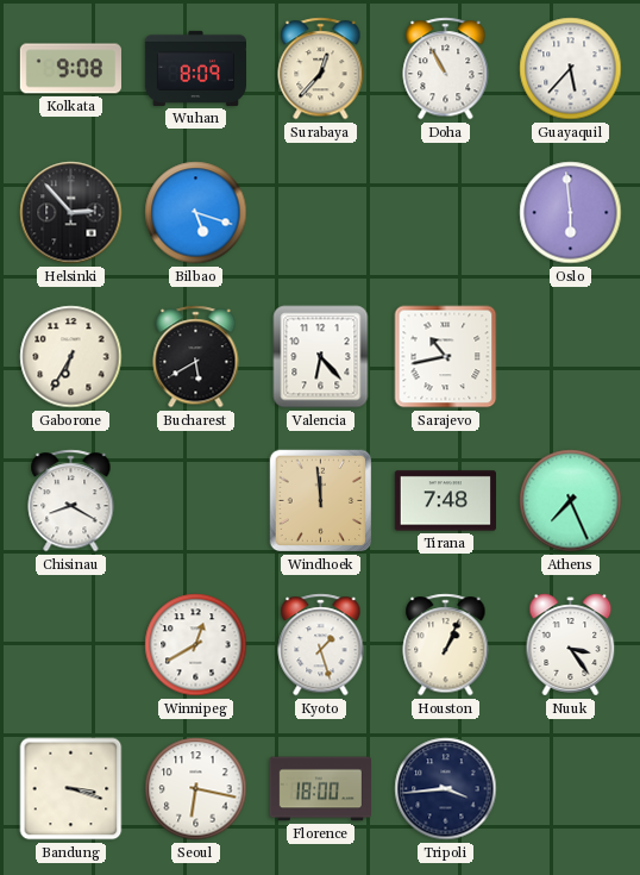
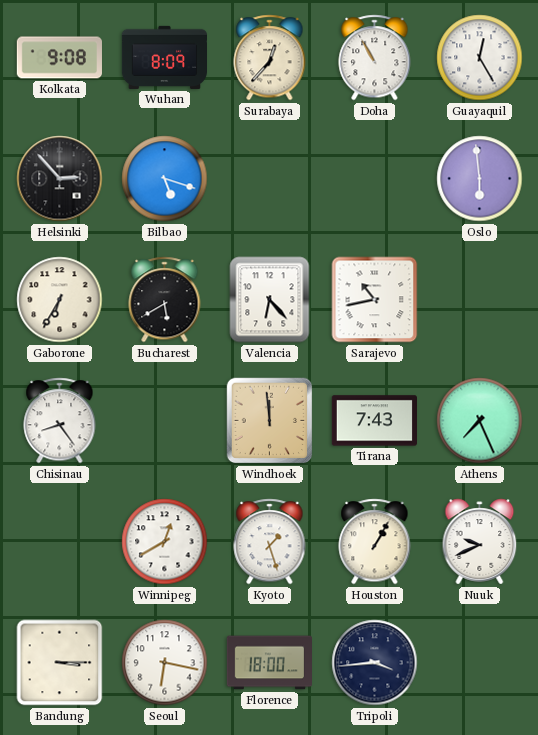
Guayaquil: 5:37 -> 12:25 (480, 58)
Chisinau: 8:20 -> 8:24 (60, 421)
Tirana: 7:48 -> 7:43 (374, 421)
Houston: 1:04 -> 1:05 (375, 542)
Nuuk: 3:24 -> 9:41 (480, 542)
Bandung: 3:18 -> 3:15 (60, 663)
